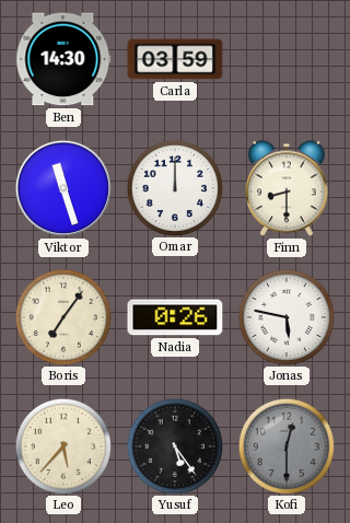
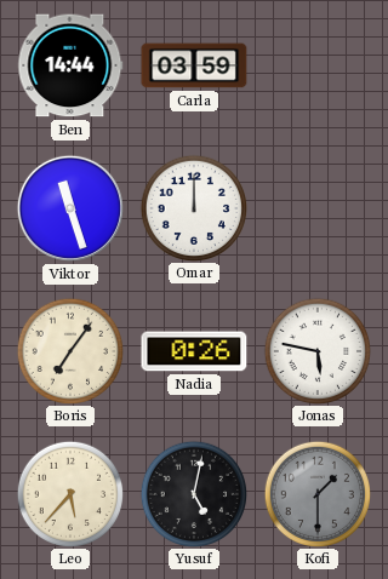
Ben: 14:30 -> 14:44 (70, 65)
Finn: 8:30 -> none (288, 188)
Yusuf: 5:24 -> 5:02 (193, 493)
Kofi: 12:30 -> 1:30 (316, 493)
